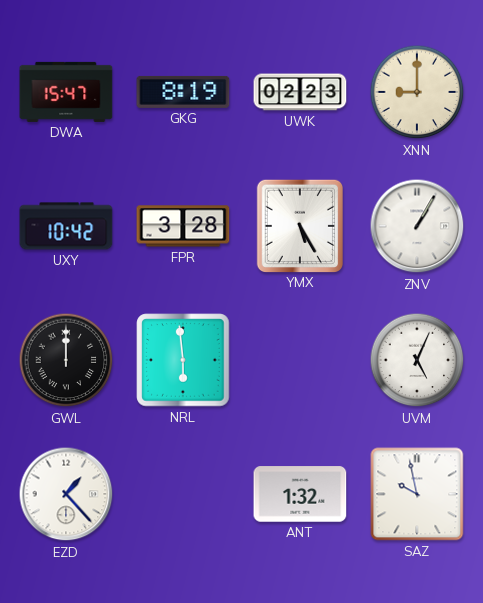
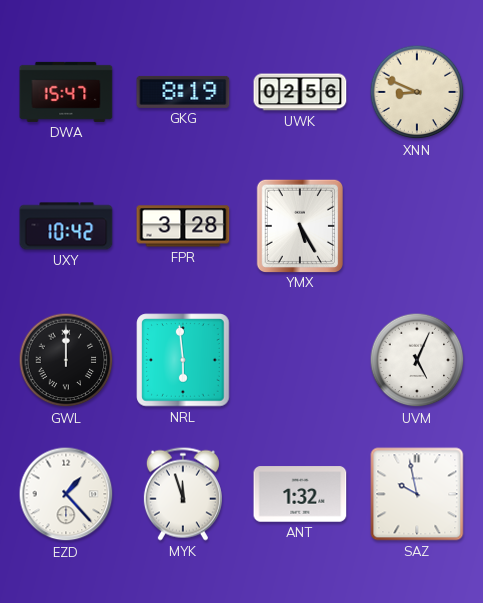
UWK: 02:23 -> 02:56 (300, 92)
XNN: 9:00 -> 8:49 (417, 92)
ZNV: 1:05 -> none (417, 226)
MYK: none -> 11:57 (183, 494)
